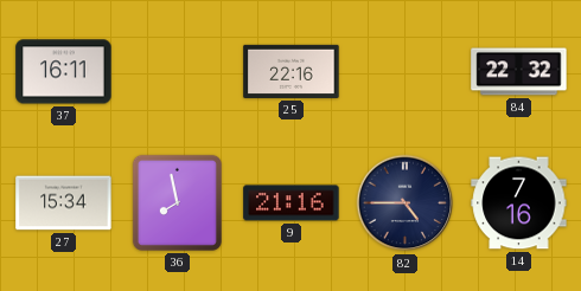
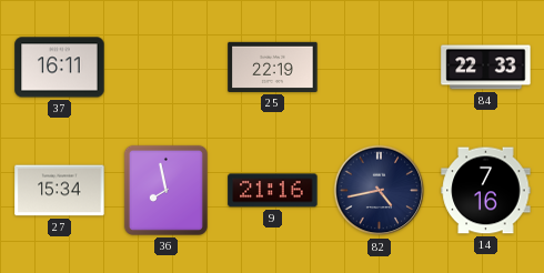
25: 22:16 -> 22:19 (273, 67)
84: 22:32 -> 22:33 (486, 68)
82: 4:45 -> 4:43 (380, 191)
